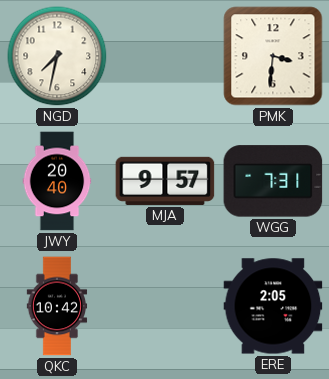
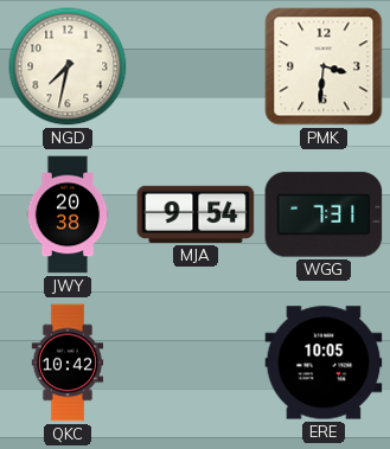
JWY: 20:40 -> 20:38 (68, 214)
MJA: 9:57 -> 9:54 (196, 214)
ERE: 2:05 -> 10:05 (324, 363)
